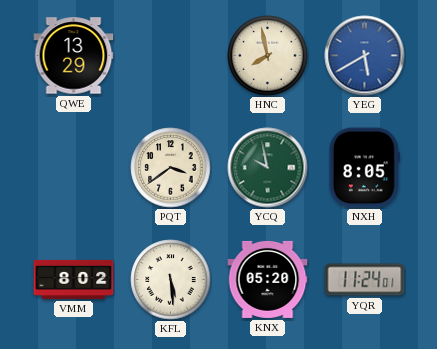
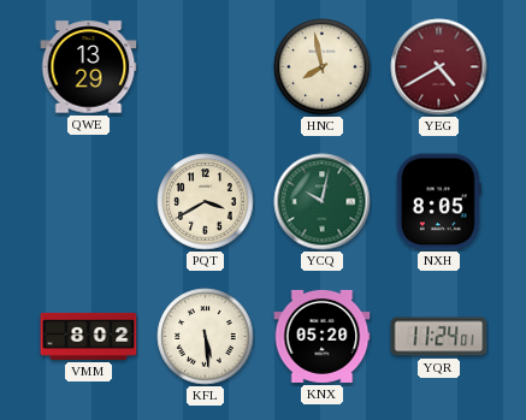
YEG: 5:40 -> 4:40 (439, 67)
YEG dial: blue -> burgundy (439, 67)
PQT: 3:39 -> 3:40 (206, 202)
YCQ: 9:58 -> 10:02 (323, 202)
